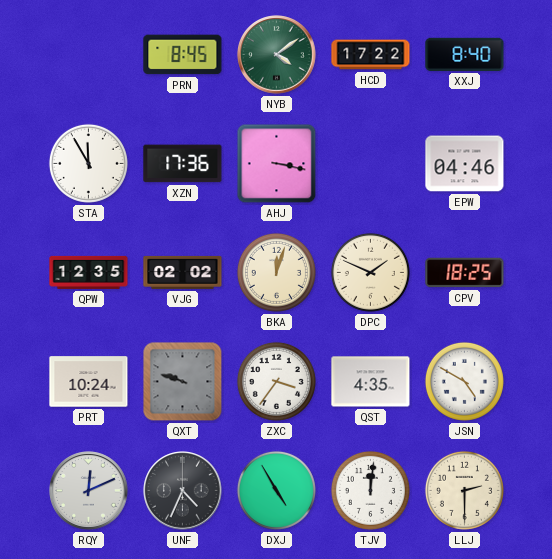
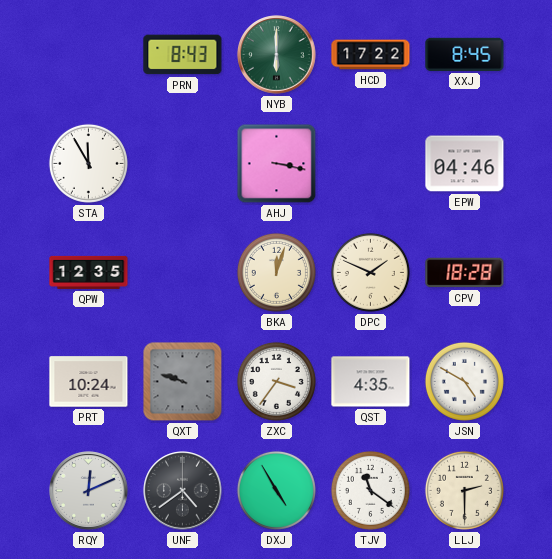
PRN: 8:45 -> 8:43 (183, 55)
NYB: 4:09 -> 6:00 (277, 55)
XXJ: 8:40 -> 8:45 (465, 54)
XZN: 17:36 -> none (183, 164)
VJG: 02:02 -> none (183, 272)
CPV: 18:25 -> 18:28 (465, 273)
UNF: 4:34 -> 4:39 (183, 491)
TJV: 12:01 -> 11:21 (370, 490)
